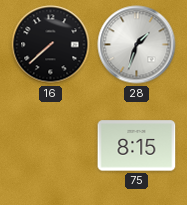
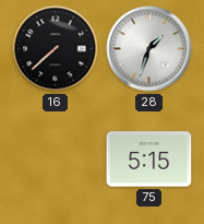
75: 8:15 -> 5:15 (149, 160)
